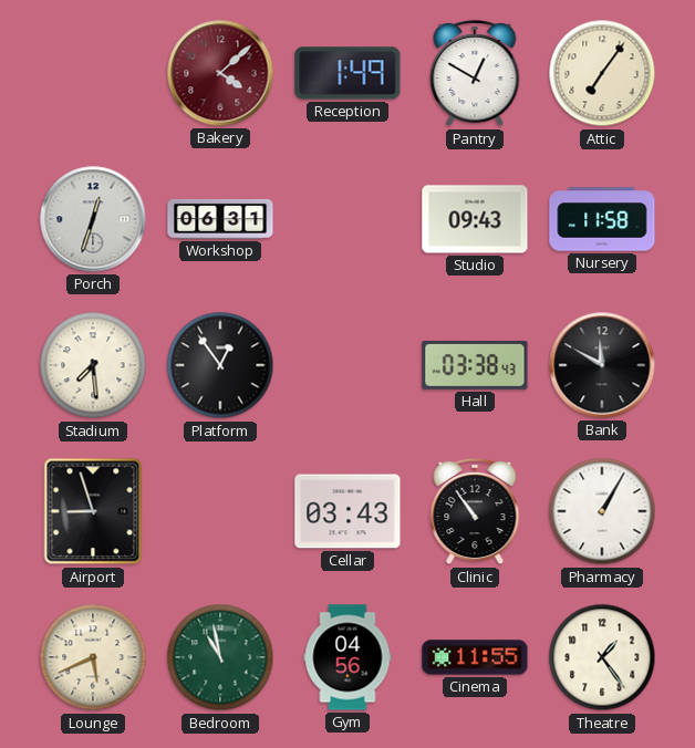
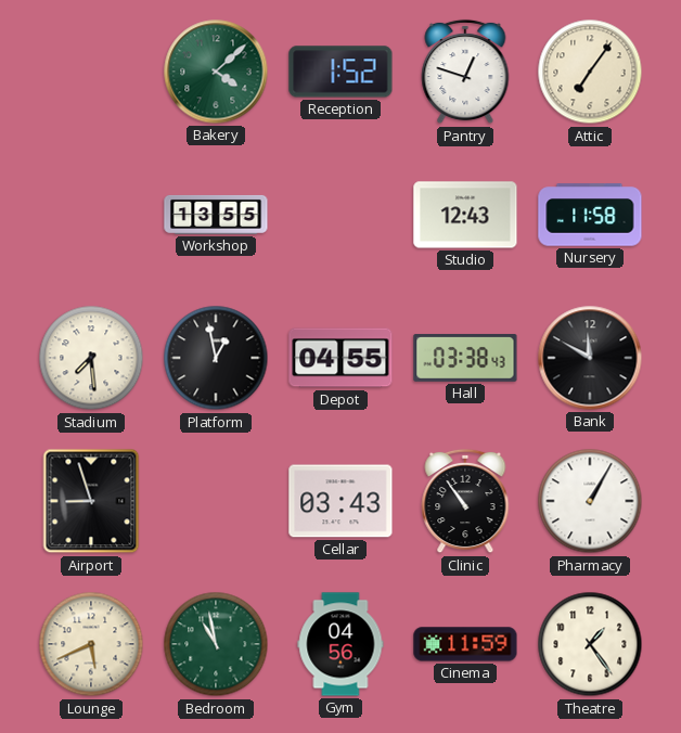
Bakery dial: burgundy -> green (216, 72)
Reception: 1:49 -> 1:52 (340, 72)
Pantry: 12:50 -> 12:48 (465, 72)
Porch: 12:33 -> none (93, 219)
Workshop: 06:31 -> 13:55 (216, 215)
Studio: 09:43 -> 12:43 (465, 215)
Platform: 12:54 -> 12:58 (216, 358)
Depot: none -> 04:55 (340, 358)
Cinema: 11:55 -> 11:59 (465, 644)
